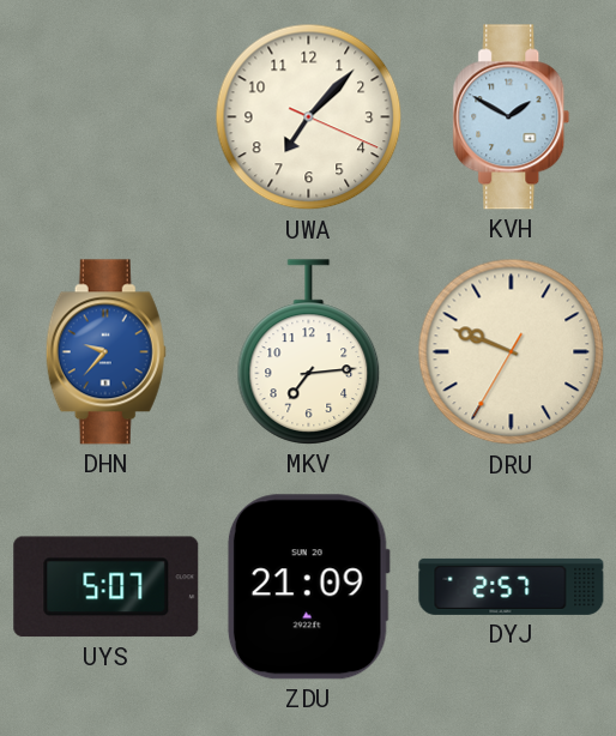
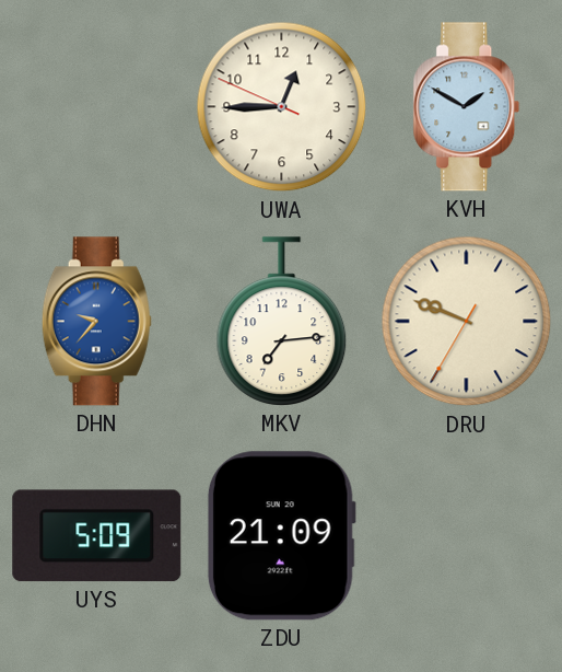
UWA: 7:07 -> 12:44 (282, 107)
UYS: 5:07 -> 5:09 (97, 536)
DYJ: 2:57 -> none (512, 586)
